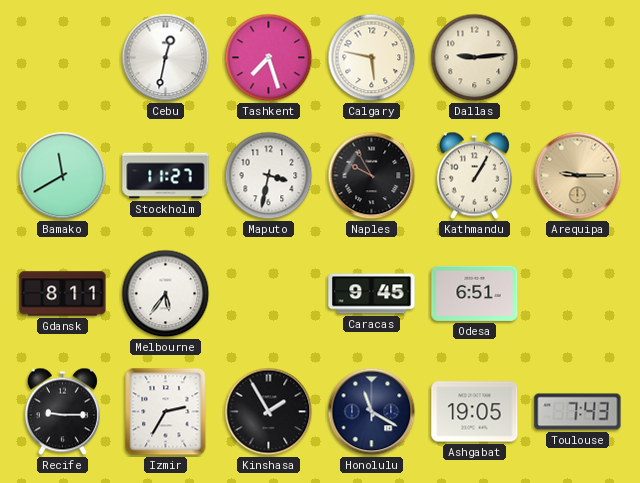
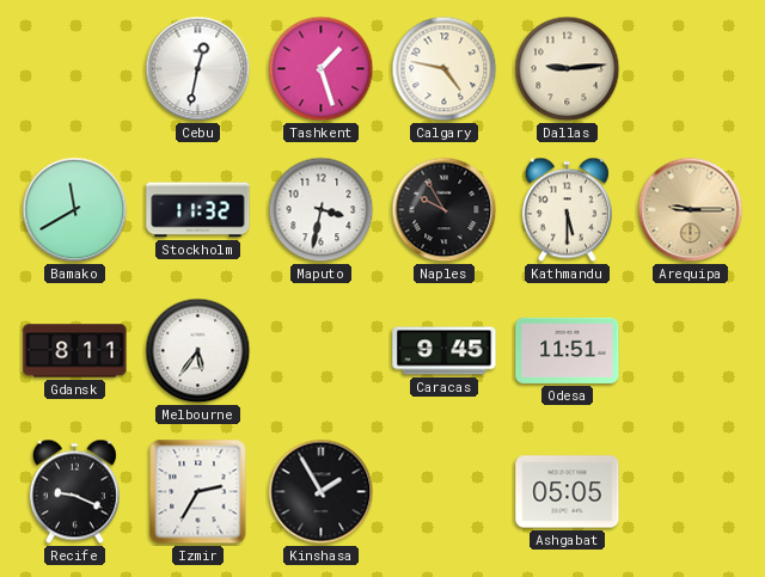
Tashkent: 7:27 -> 1:27 (322, 69)
Calgary: 5:47 -> 4:47 (445, 69)
Stockholm: 11:27 -> 11:32 (198, 210)
Kathmandu: 1:05 -> 5:30 (567, 210)
Odesa: 6:51 -> 11:51 (568, 350)
Recife: 9:15 -> 9:19 (74, 492)
Honolulu: 11:20 -> none (372, 412)
Ashgabat: 19:05 -> 05:05 (568, 492)
Toulouse: 7:43 -> none (578, 412)
